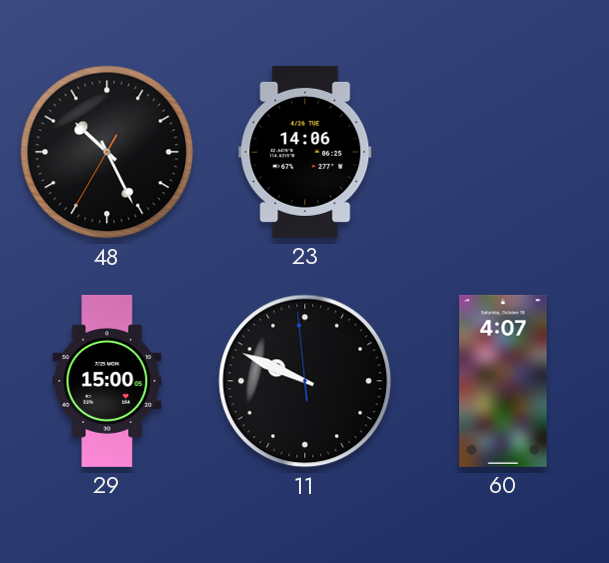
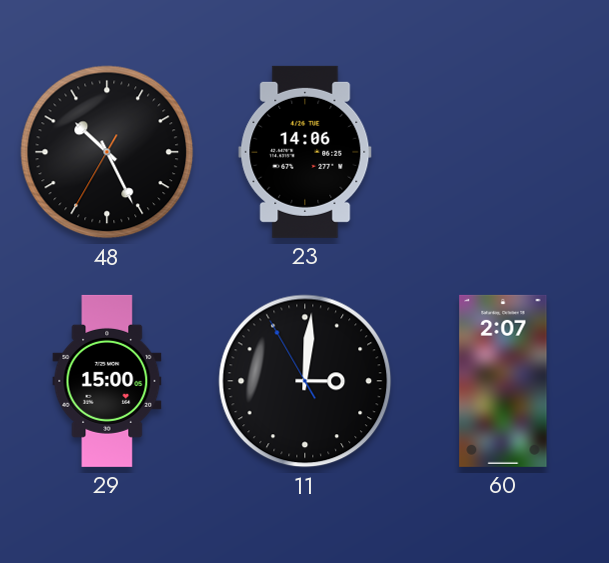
11: 9:48 -> 3:00 (305, 381)
60: 4:07 -> 2:07 (503, 381)
